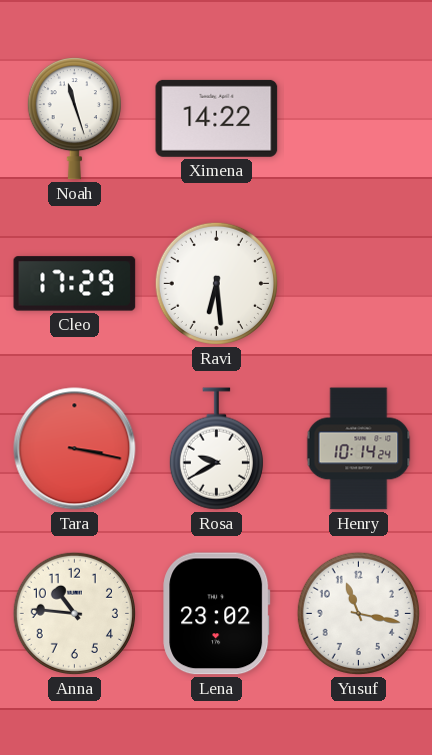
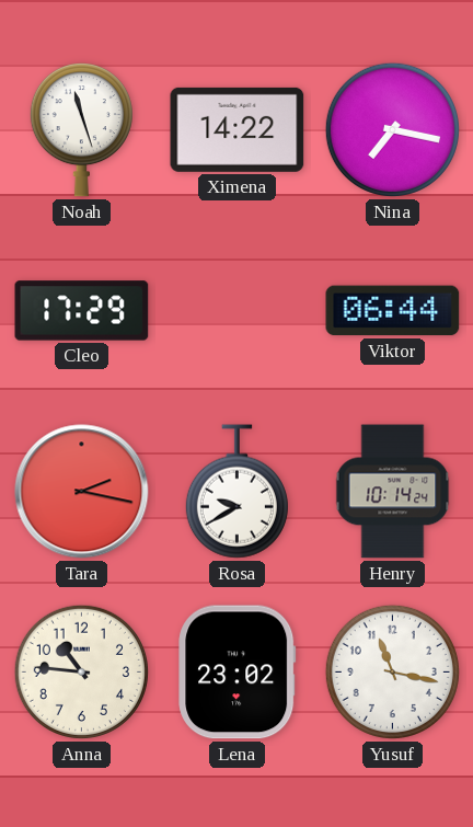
Nina: none -> 7:17 (392, 129)
Ravi: 6:29 -> none (216, 283)
Viktor: none -> 06:44 (393, 311)
Tara: 3:17 -> 2:17 (82, 492)
